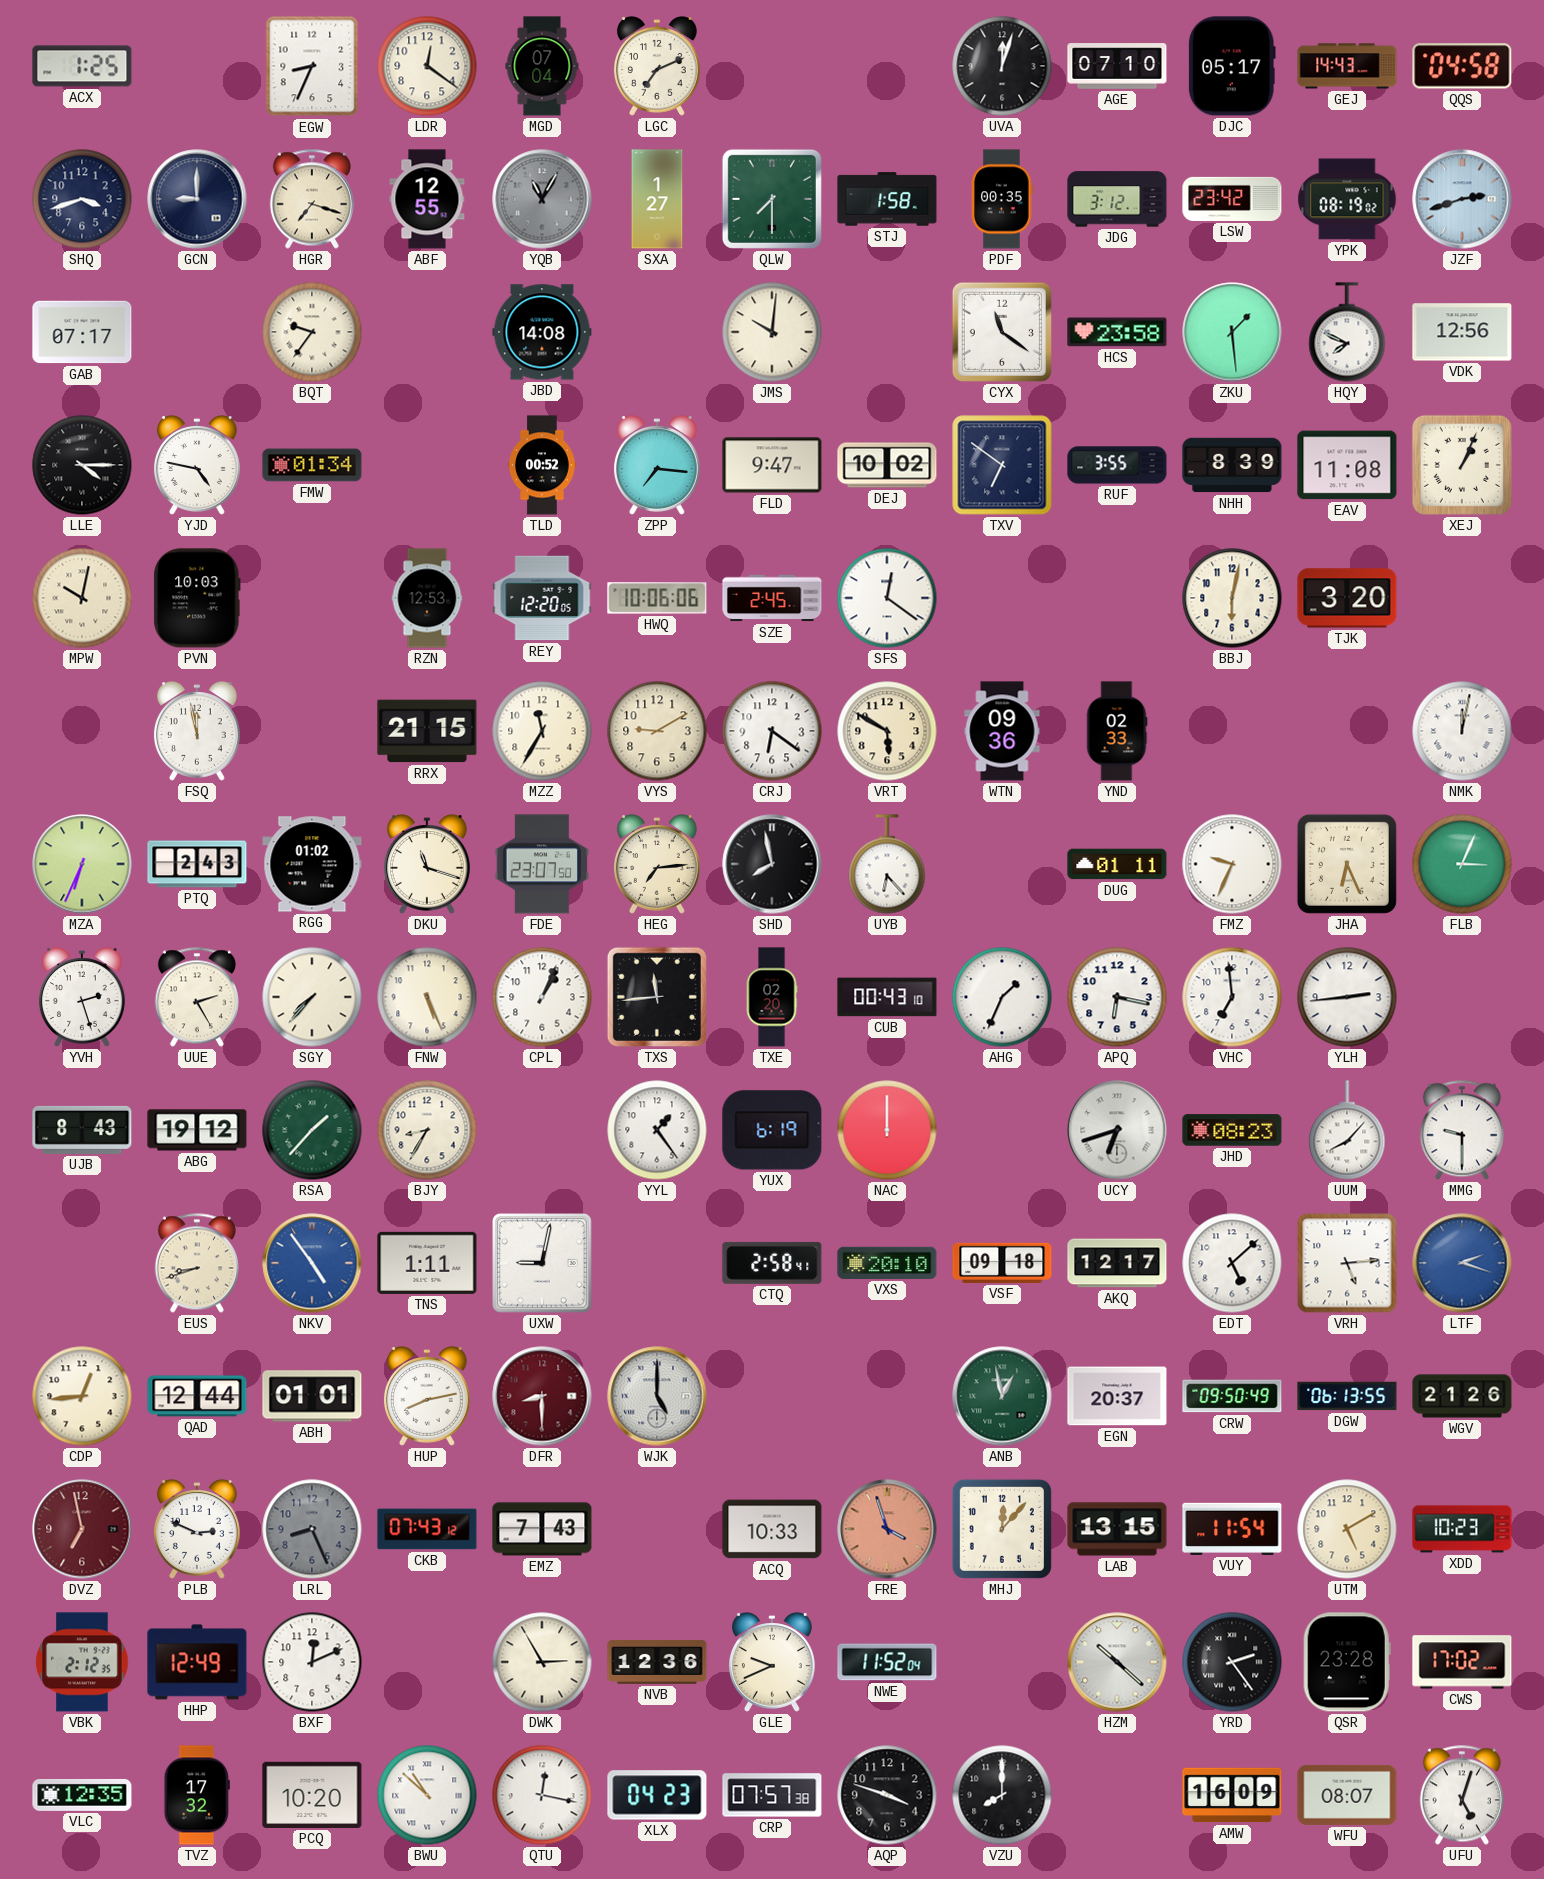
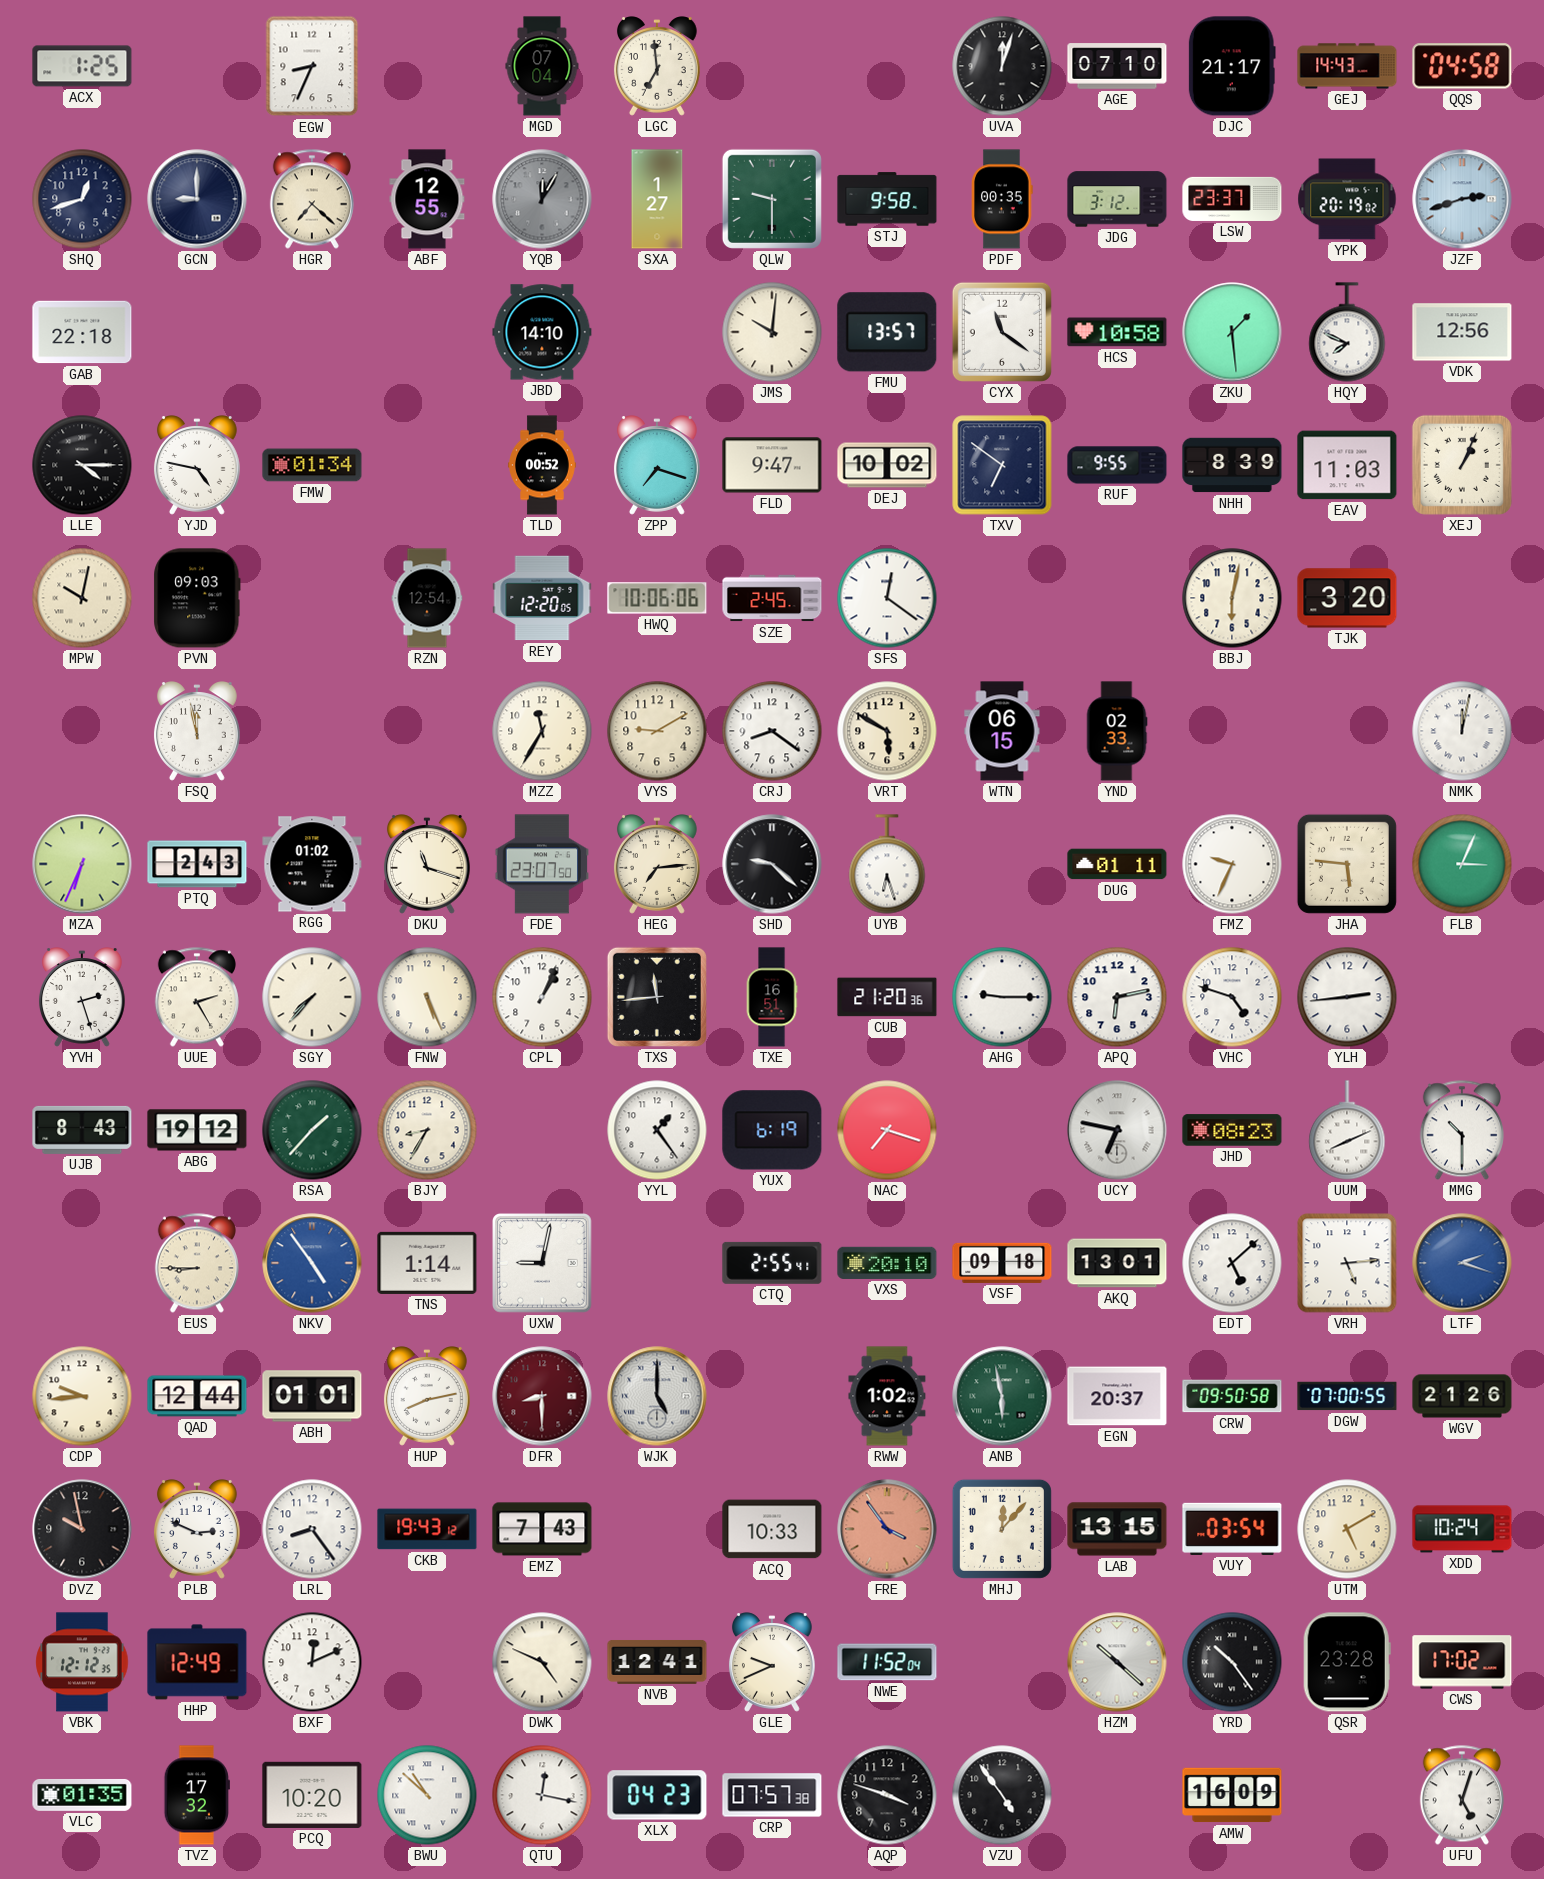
LDR: 12:21 -> none (427, 66)
LGC: 7:11 -> 6:59 (657, 66)
DJC: 05:17 -> 21:17 (1232, 66)
SHQ: 3:42 -> 12:42 (82, 199)
HGR: 7:18 -> 7:22 (312, 199)
YQB: 11:05 -> 12:05 (542, 199)
QLW: 7:30 -> 9:30 (772, 199)
STJ: 1:58 -> 9:58 (887, 199)
LSW: 23:42 -> 23:37 (1232, 199)
YPK: 08:19 -> 20:19 (1347, 199)
GAB: 07:17 -> 22:18 (82, 332)
BQT: 9:36 -> none (312, 332)
JBD: 14:08 -> 14:10 (542, 332)
FMU: none -> 13:57 (887, 332)
HCS: 23:58 -> 10:58 (1117, 332)
ZPP: 7:16 -> 7:18 (657, 465)
RUF: 3:55 -> 9:55 (1117, 465)
EAV: 11:08 -> 11:03 (1347, 465)
PVN: 10:03 -> 09:03 (197, 598)
RZN: 12:53 -> 12:54 (427, 598)
RRX: 21:15 -> none (427, 731)
CRJ: 6:21 -> 8:21 (772, 731)
WTN: 09:36 -> 06:15 (1002, 731)
SHD: 7:58 -> 9:22 (772, 864)
UYB: 6:23 -> 6:27 (887, 864)
JHA: 6:26 -> 5:46 (1347, 864)
TXE: 02:20 -> 16:51 (772, 997)
CUB: 00:43 -> 21:20 (887, 997)
AHG: 1:34 -> 9:15 (1002, 997)
APQ: 6:17 -> 6:13 (1117, 997)
VHC: 6:59 -> 4:48 (1232, 997)
NAC: 12:00 -> 7:18 (887, 1130)
UCY: 6:42 -> 6:47 (1117, 1130)
UUM: 8:07 -> 8:11 (1347, 1130)
MMG: 9:30 -> 10:30 (1462, 1130)
EUS: 8:42 -> 8:45 (197, 1263)
TNS: 1:11 -> 1:14 (427, 1263)
CTQ: 2:58 -> 2:55 (772, 1263)
AKQ: 12:17 -> 13:01 (1117, 1263)
CDP: 12:44 -> 9:44 (82, 1396)
RWW: none -> 1:02 (887, 1396)
ANB: 12:58 -> 5:58 (1002, 1396)
CRW: 09:50:49 -> 09:50:58 (1232, 1396)
DGW: 06:13 -> 07:00 (1347, 1396)
DVZ: 6:58 -> 9:58 (82, 1529)
DVZ dial: burgundy -> black (82, 1529)
LRL: 8:26 -> 8:24 (312, 1529)
LRL dial: grey -> white (312, 1529)
CKB: 07:43 -> 19:43 (427, 1529)
FRE: 3:57 -> 3:54 (887, 1529)
VUY: 11:54 -> 03:54 (1232, 1529)
XDD: 10:23 -> 10:24 (1462, 1529)
VBK: 2:12 -> 12:12 (82, 1662)
DWK: 2:55 -> 4:49 (542, 1662)
NVB: 12:36 -> 12:41 (657, 1662)
YRD: 2:24 -> 10:24 (1232, 1662)
VLC: 12:35 -> 01:35 (82, 1795)
VZU: 8:00 -> 4:54 (1002, 1795)
WFU: 08:07 -> none (1347, 1795)
